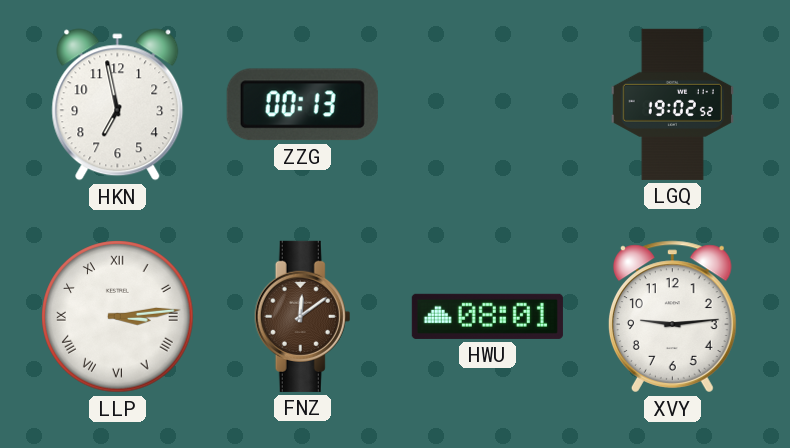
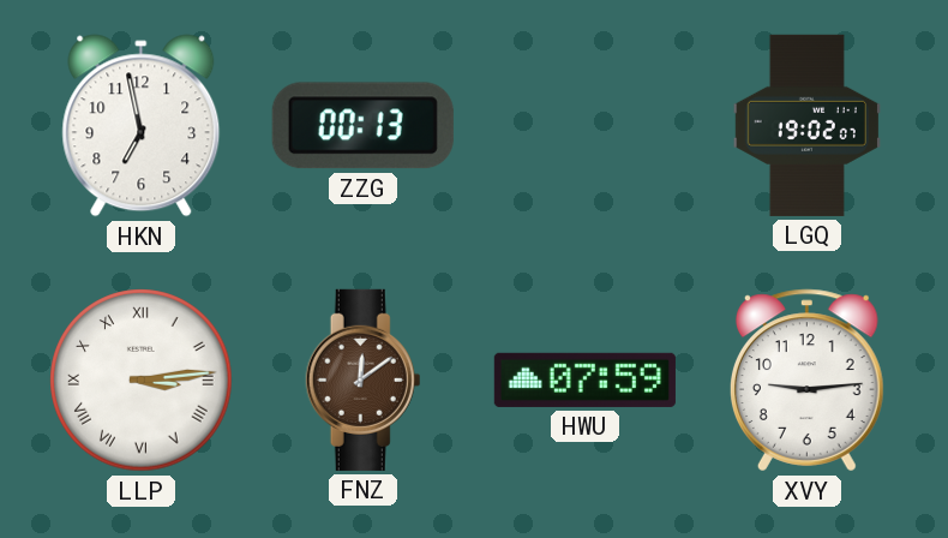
LGQ: 19:02:52 -> 19:02:07 (806, 125)
HWU: 08:01 -> 07:59 (584, 379)
